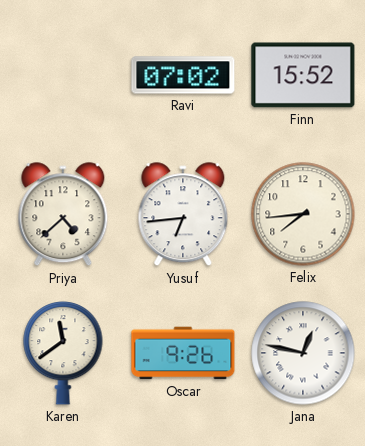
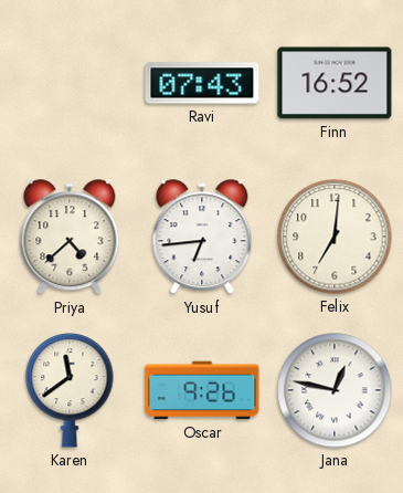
Ravi: 07:02 -> 07:43 (202, 83)
Finn: 15:52 -> 16:52 (335, 83)
Felix: 7:44 -> 7:01 (335, 237)
